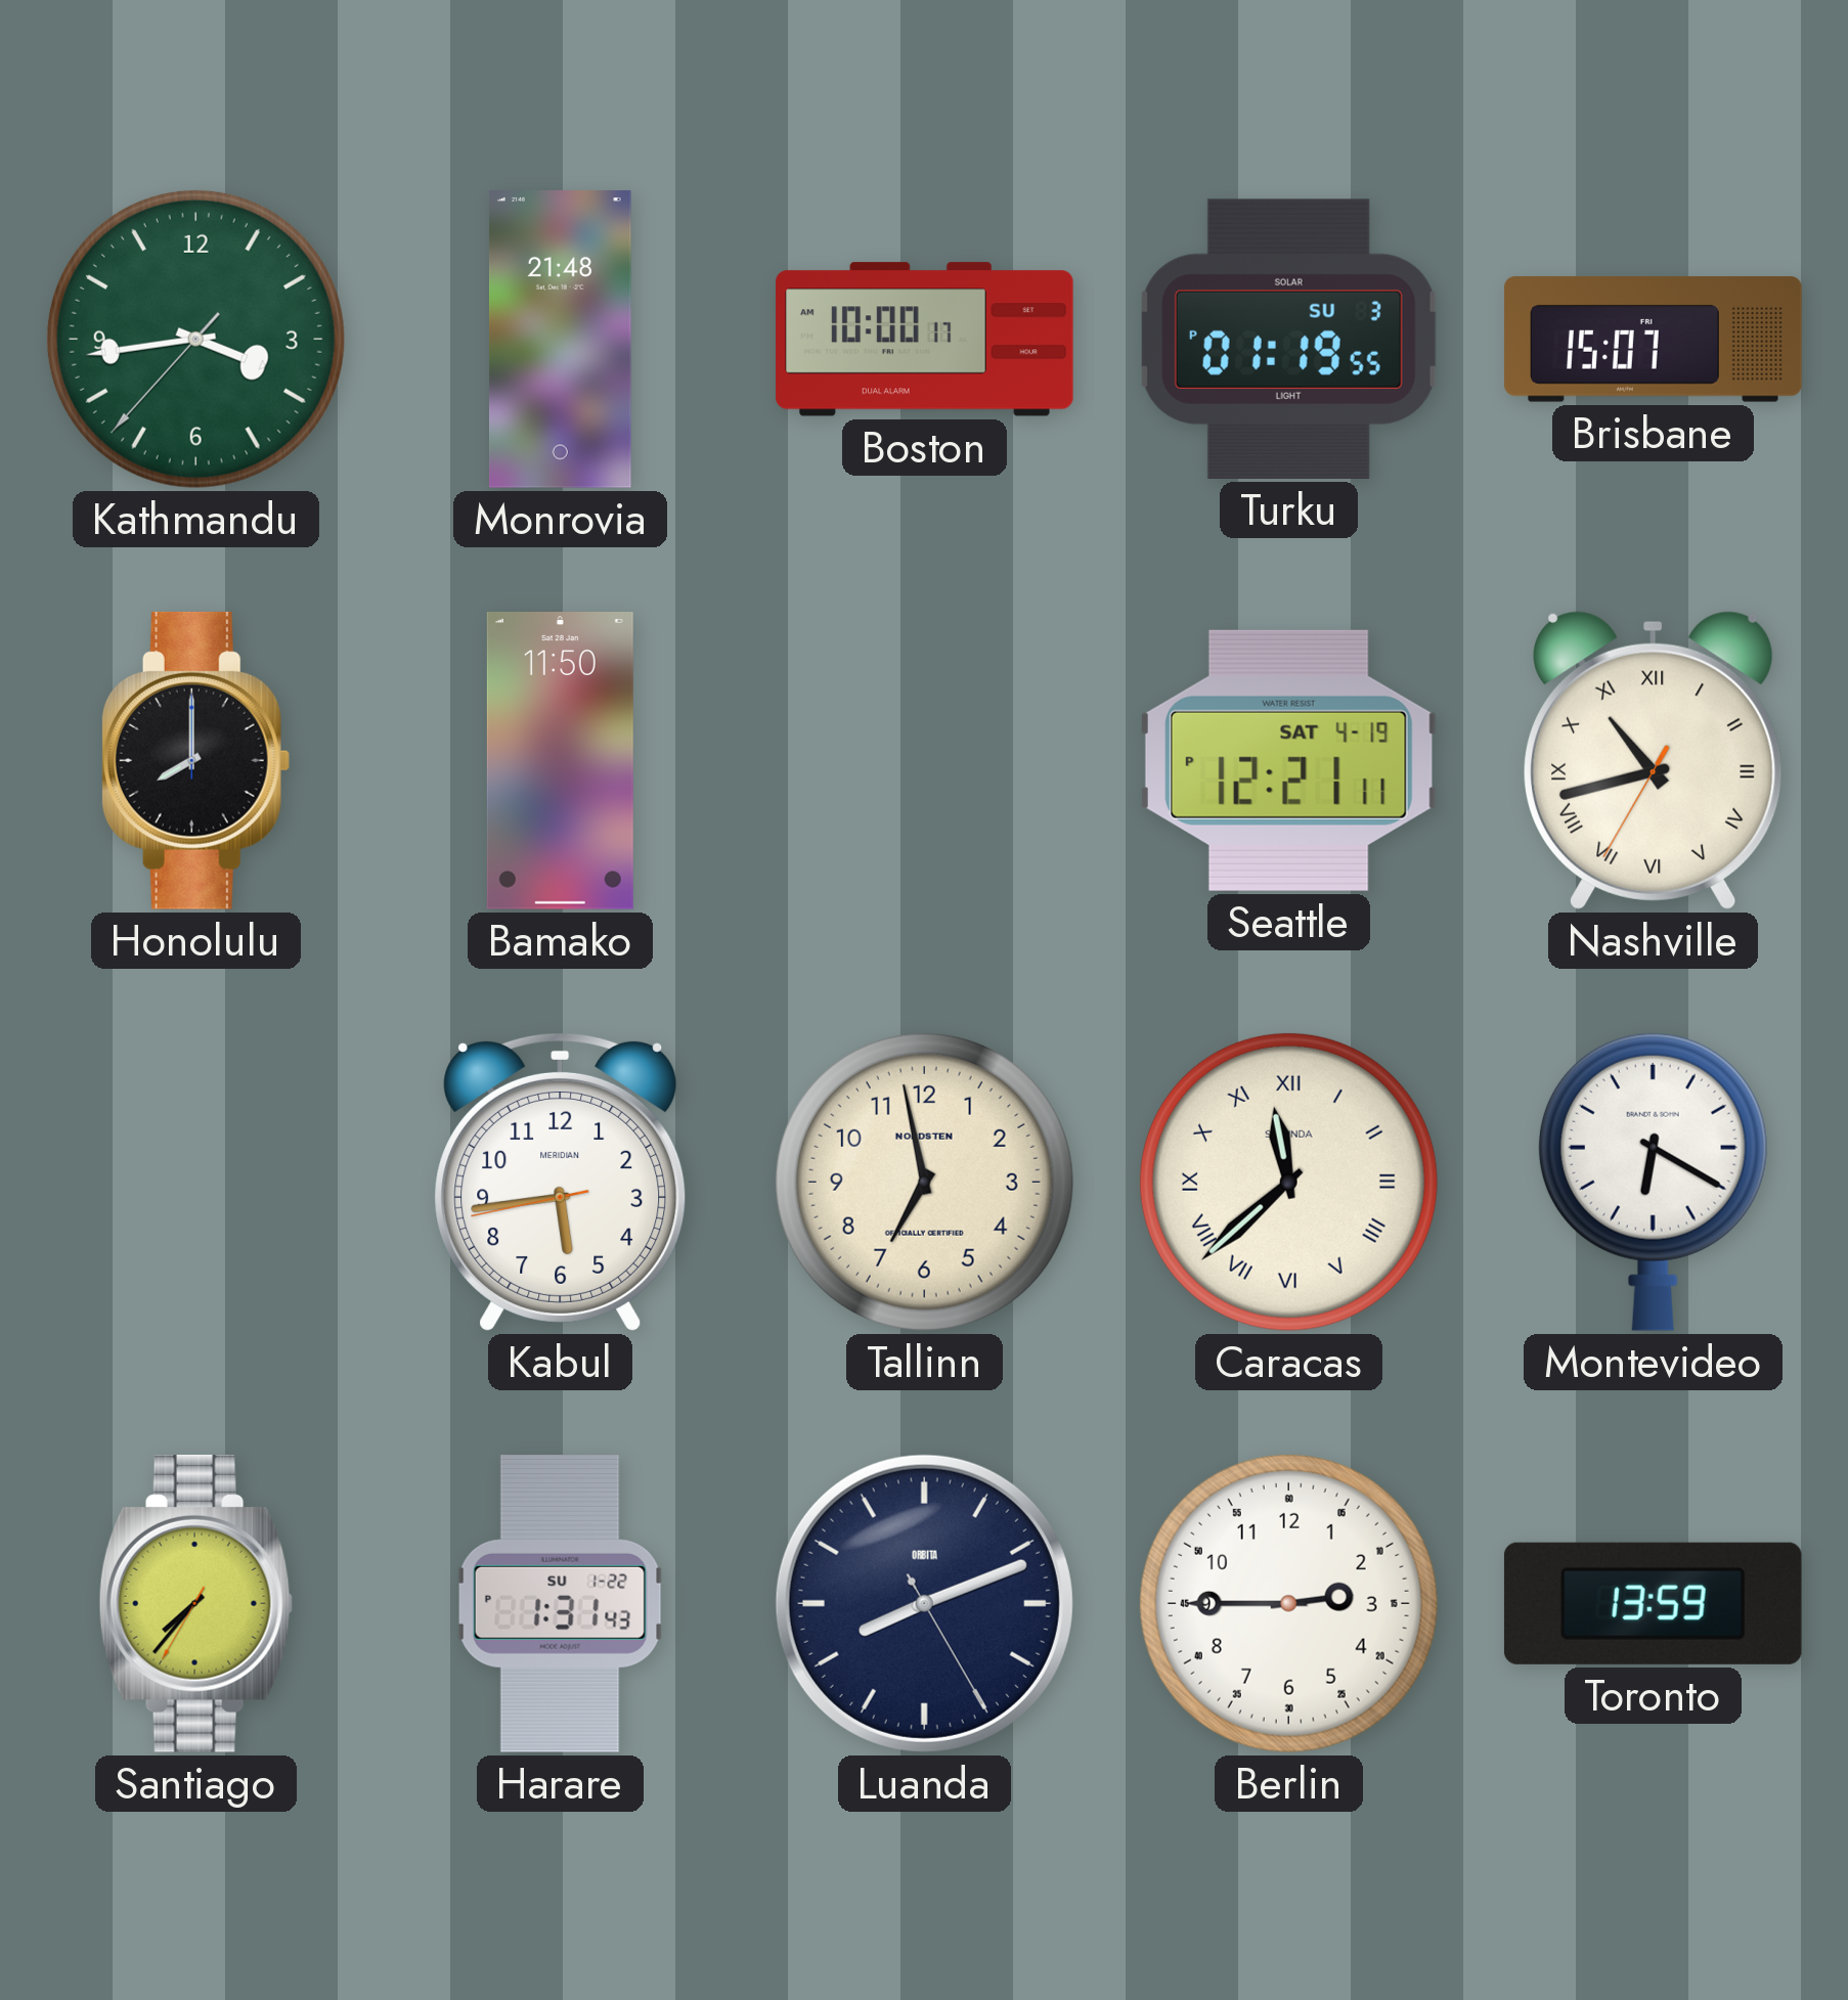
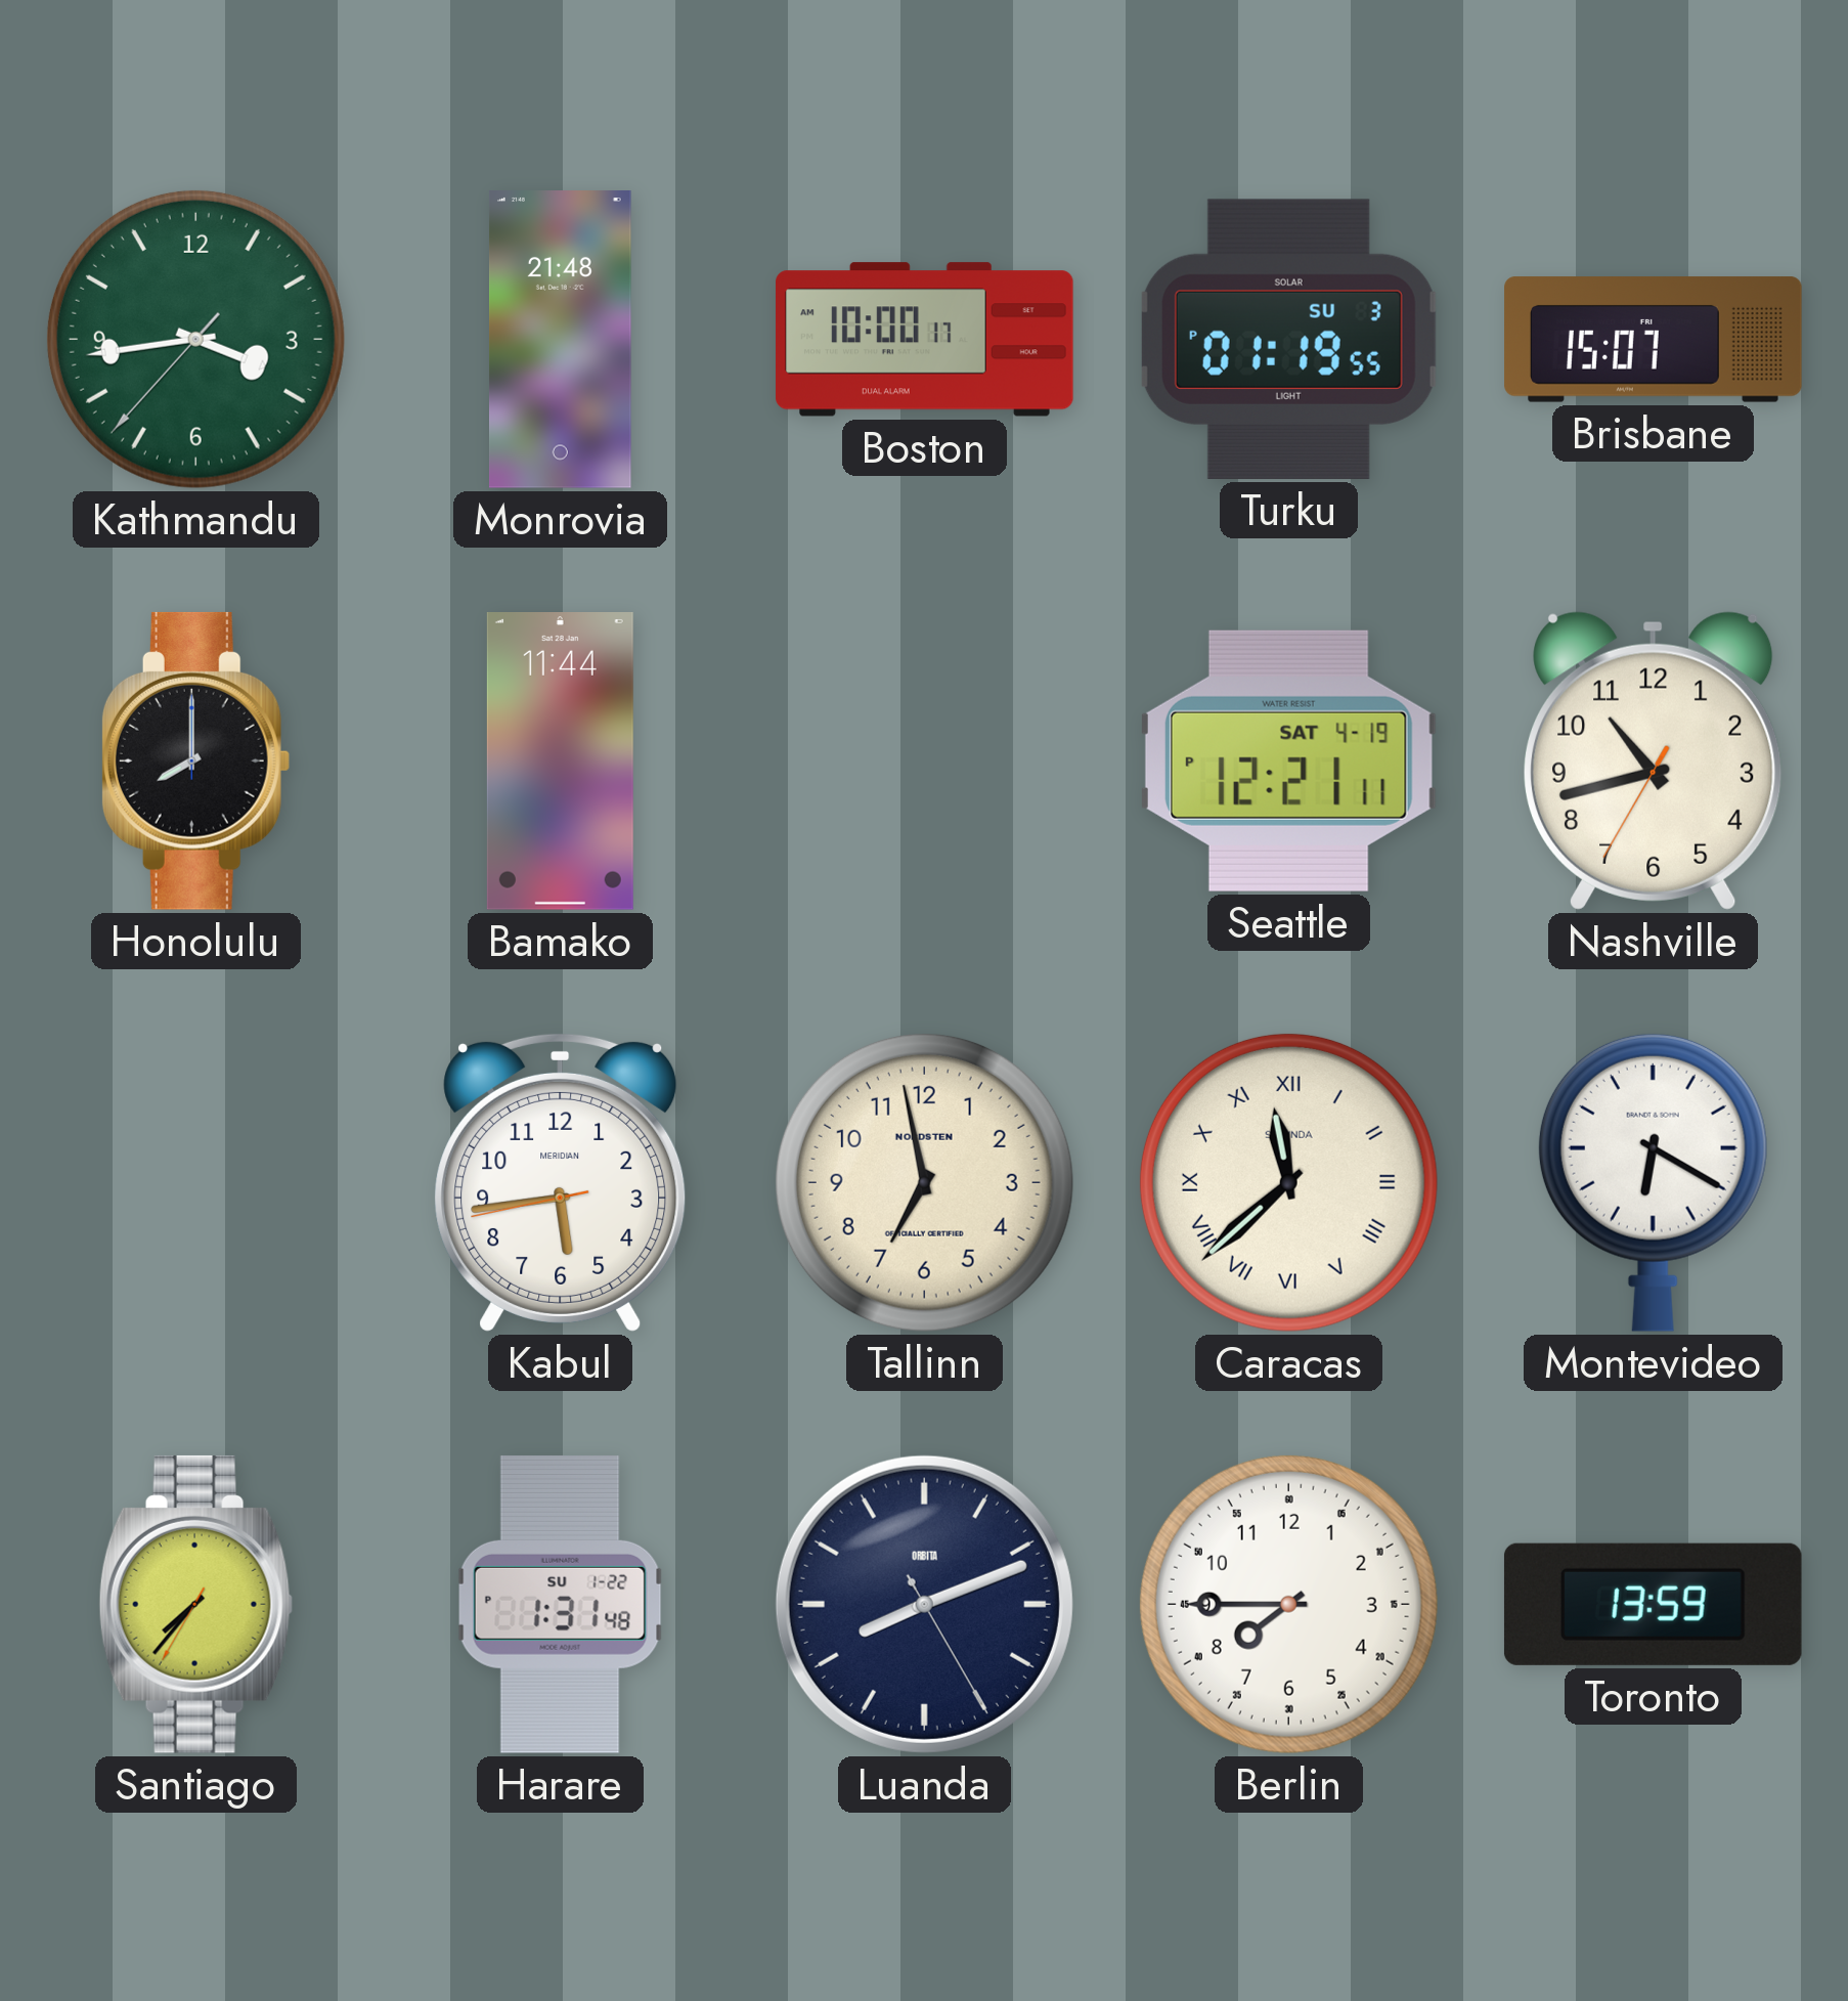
Bamako: 11:50 -> 11:44 (560, 762)
Nashville numerals: Roman -> Arabic (1653, 760)
Harare: 1:31:43 PM -> 1:31:48 PM (560, 1604)
Berlin: 2:45 -> 7:45 (1288, 1604)
